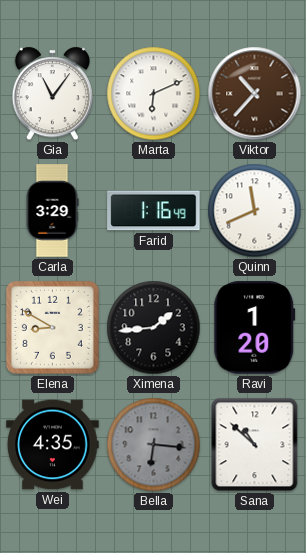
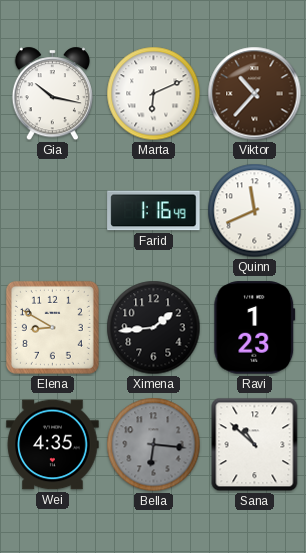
Gia: 11:06 -> 10:17 (52, 94)
Carla: 3:29 -> none (52, 211)
Ravi: 1:20 -> 1:23 (255, 328)
